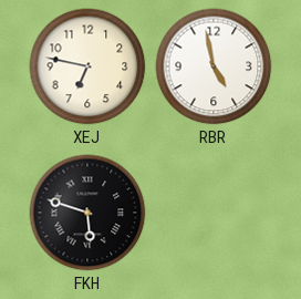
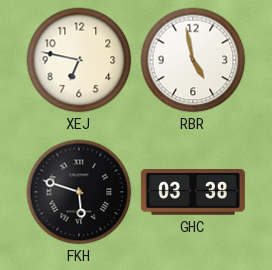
GHC: none -> 03:38 (193, 192)
